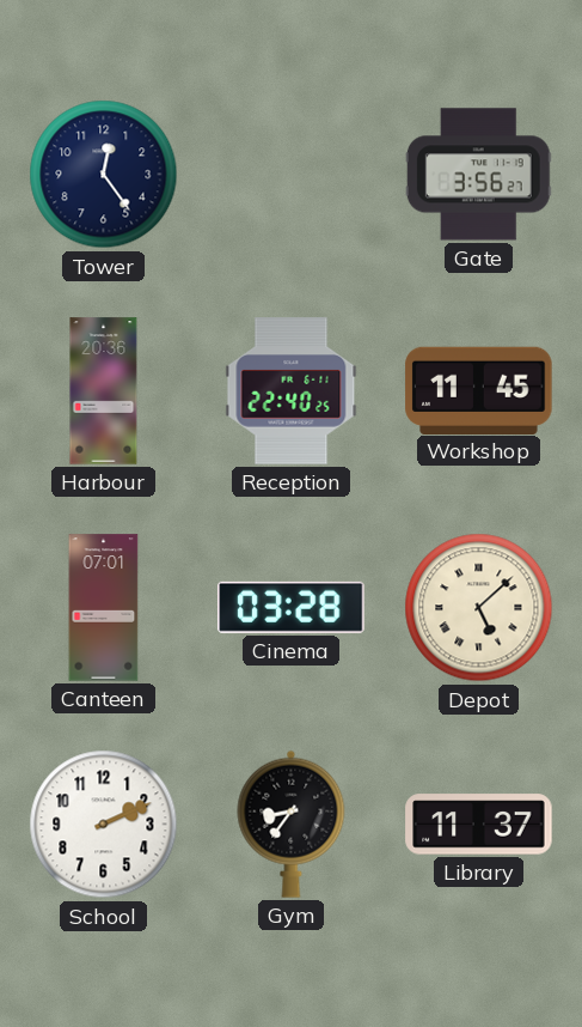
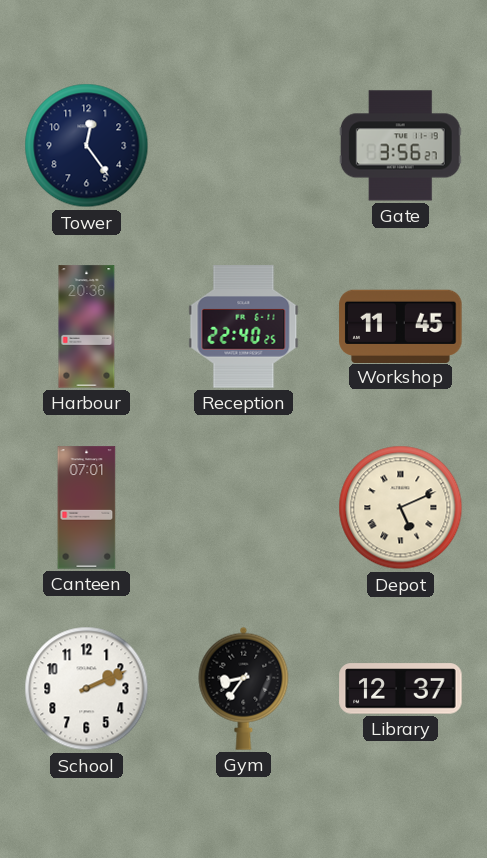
Cinema: 03:28 -> none (292, 607)
Depot: 5:08 -> 5:11 (401, 508)
Library: 11:37 -> 12:37 (401, 689)
